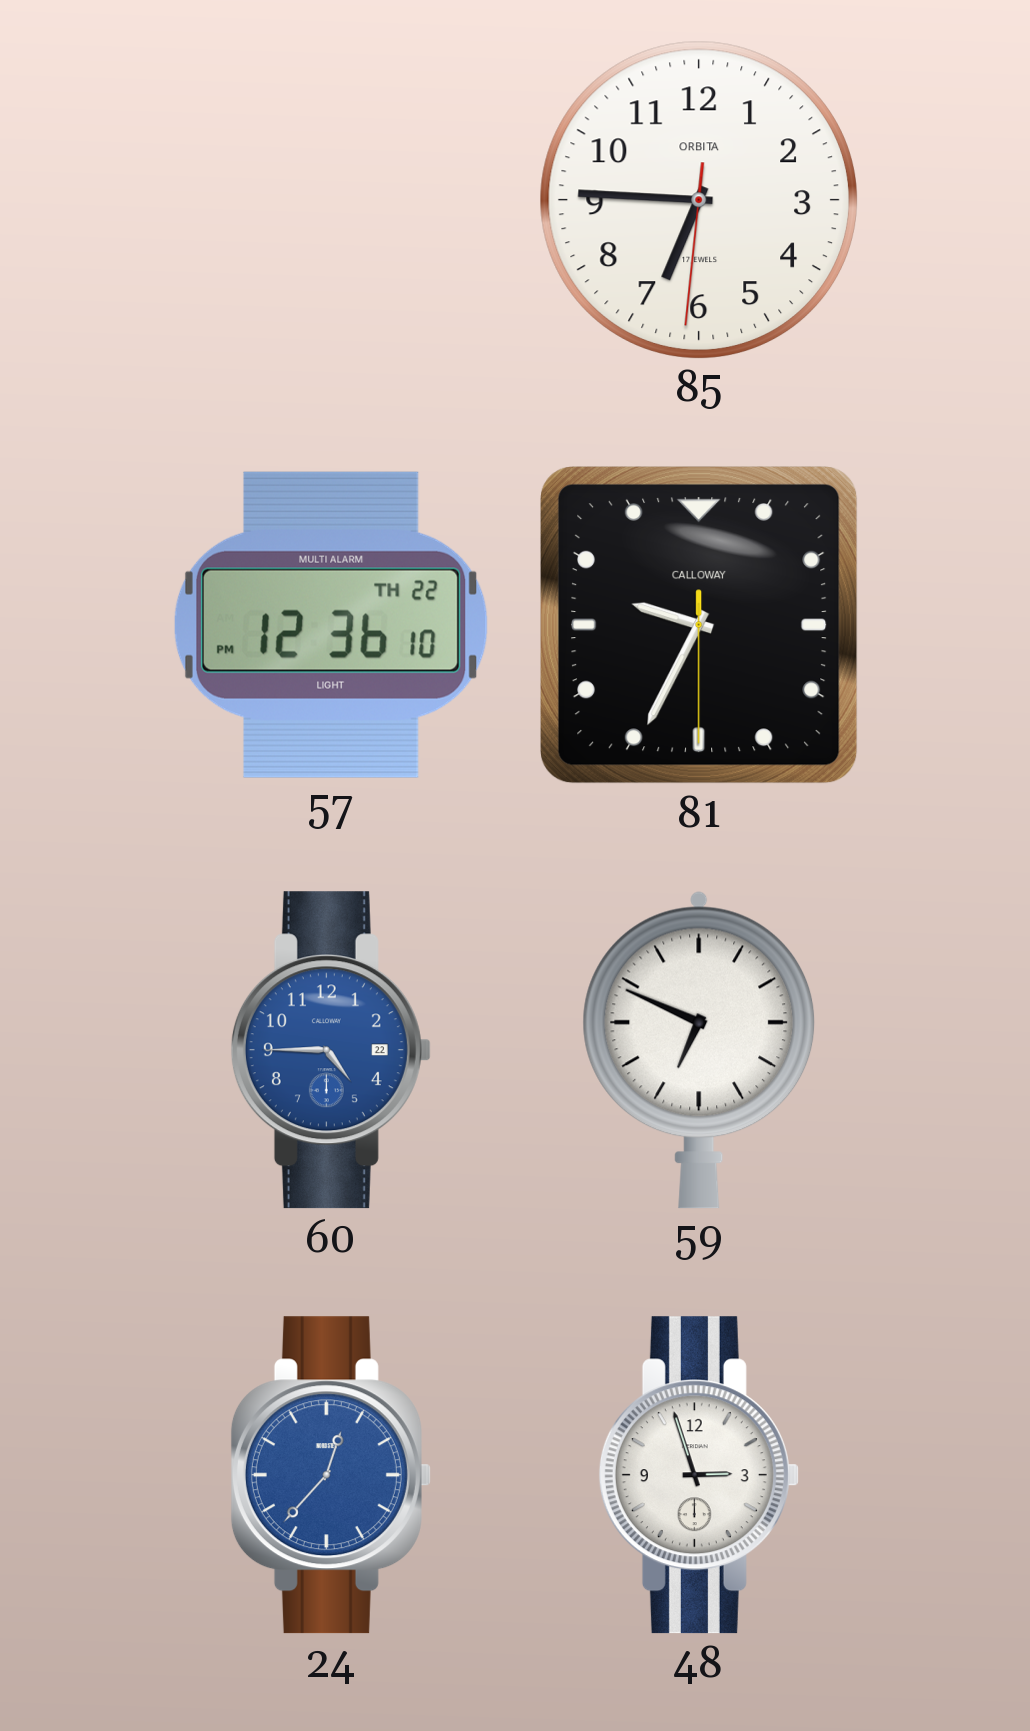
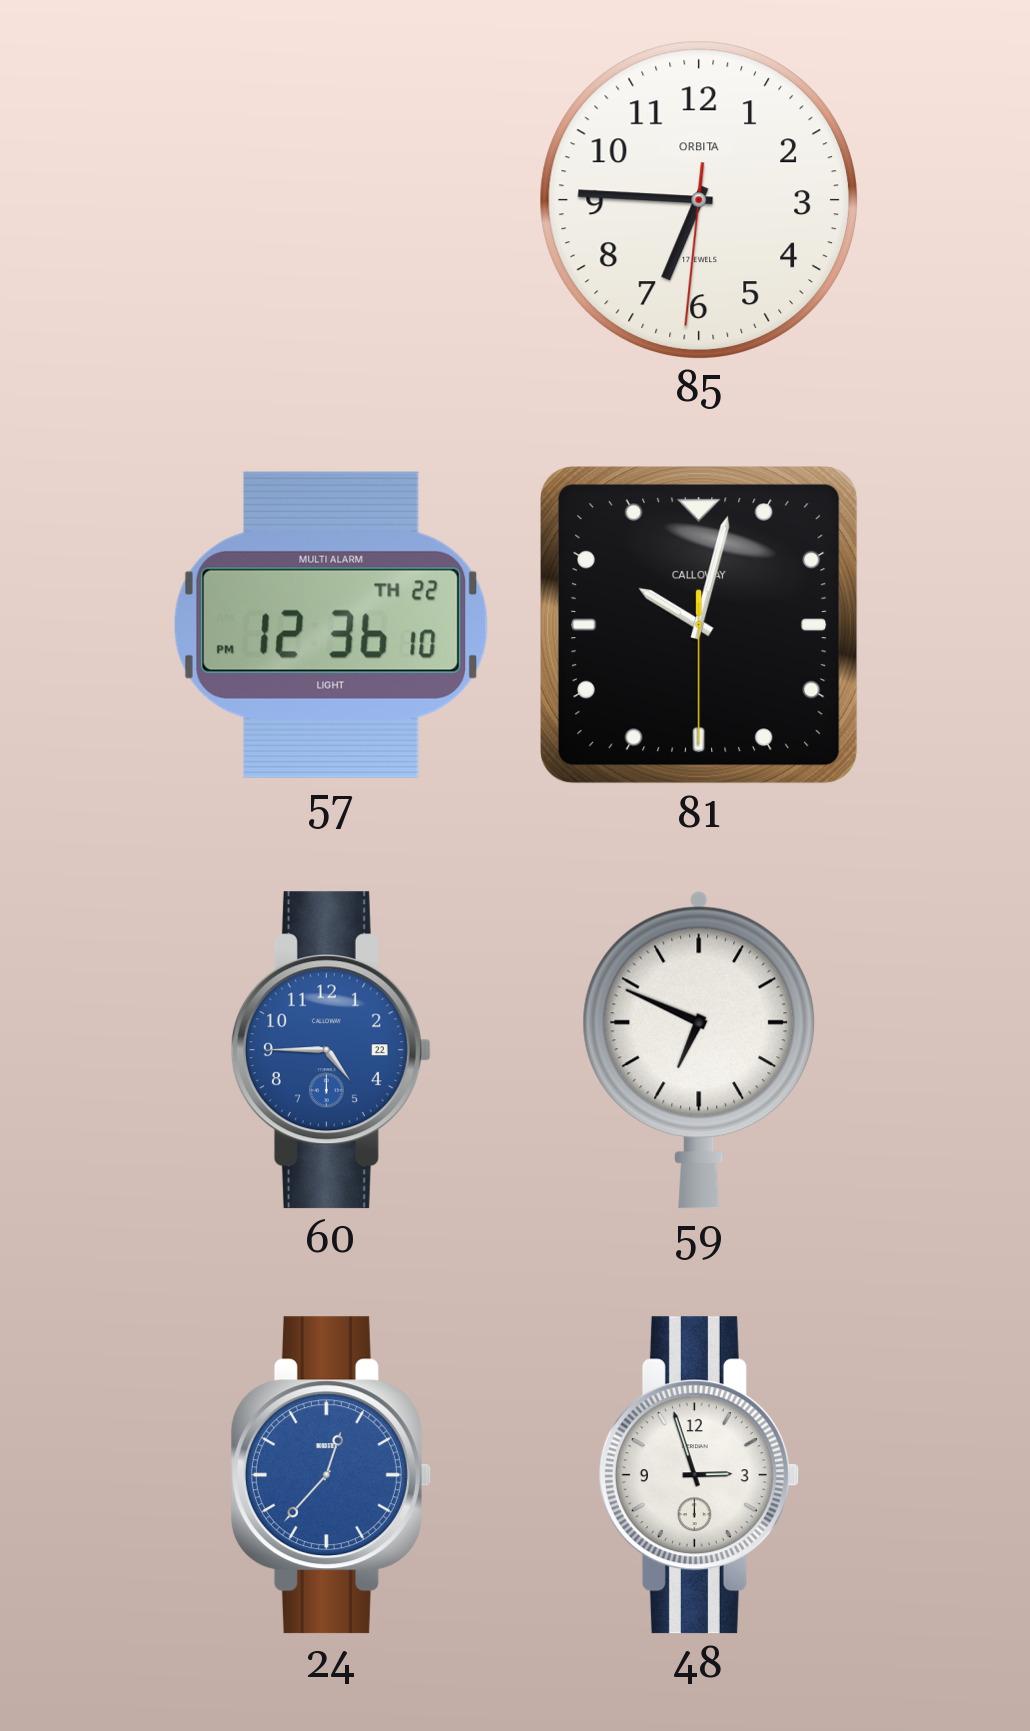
81: 9:34 -> 10:02 (700, 626)
